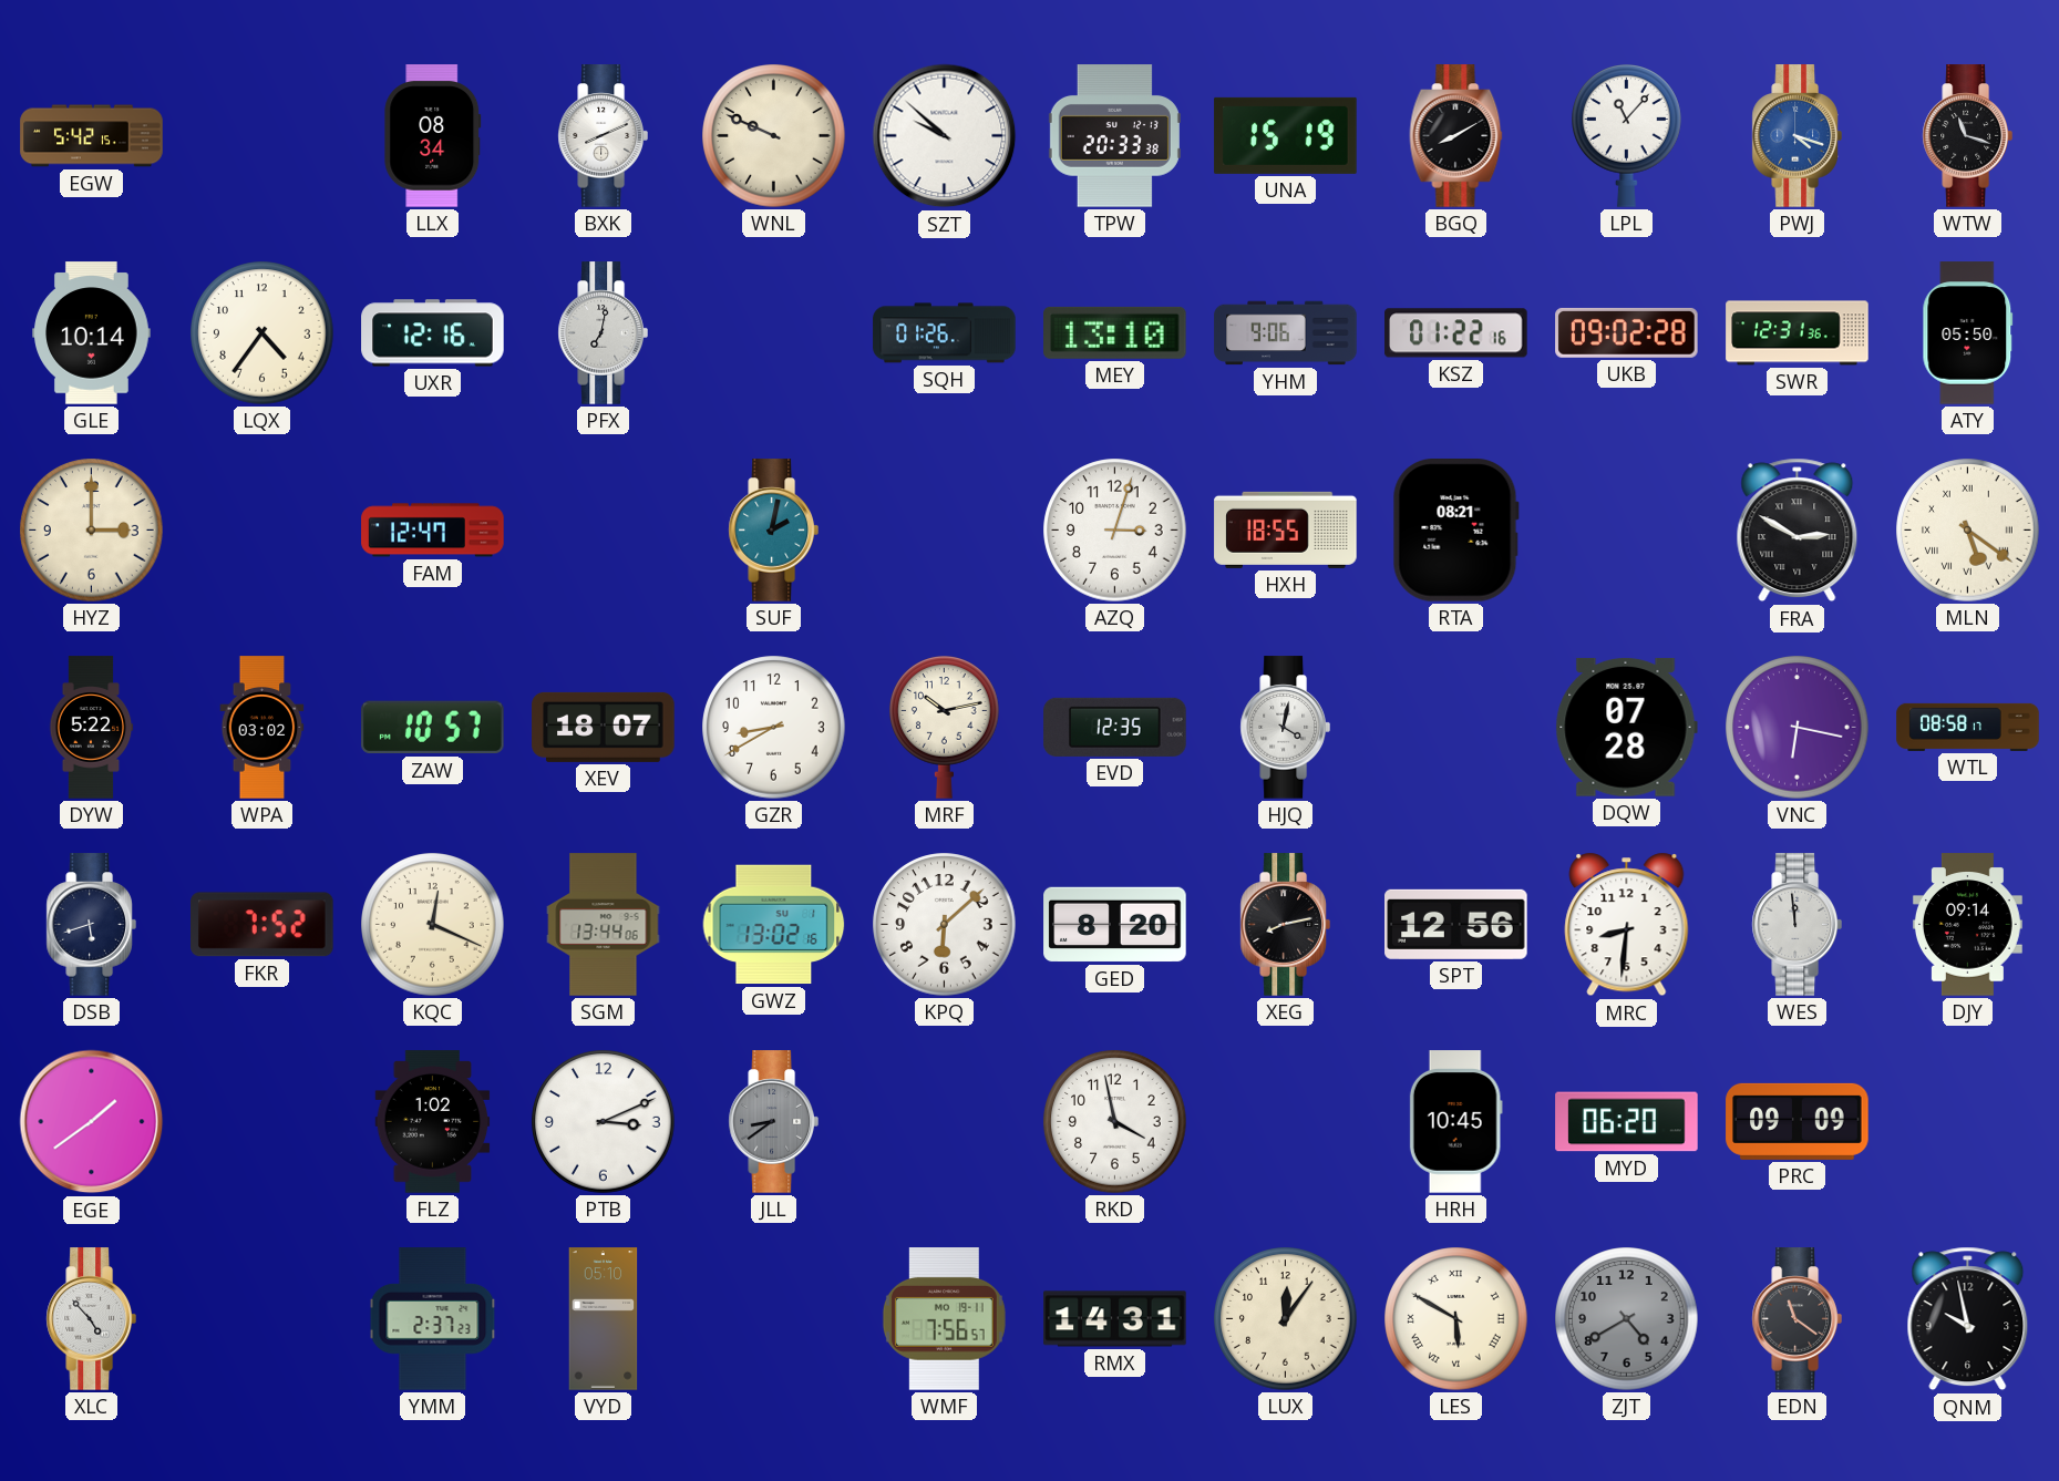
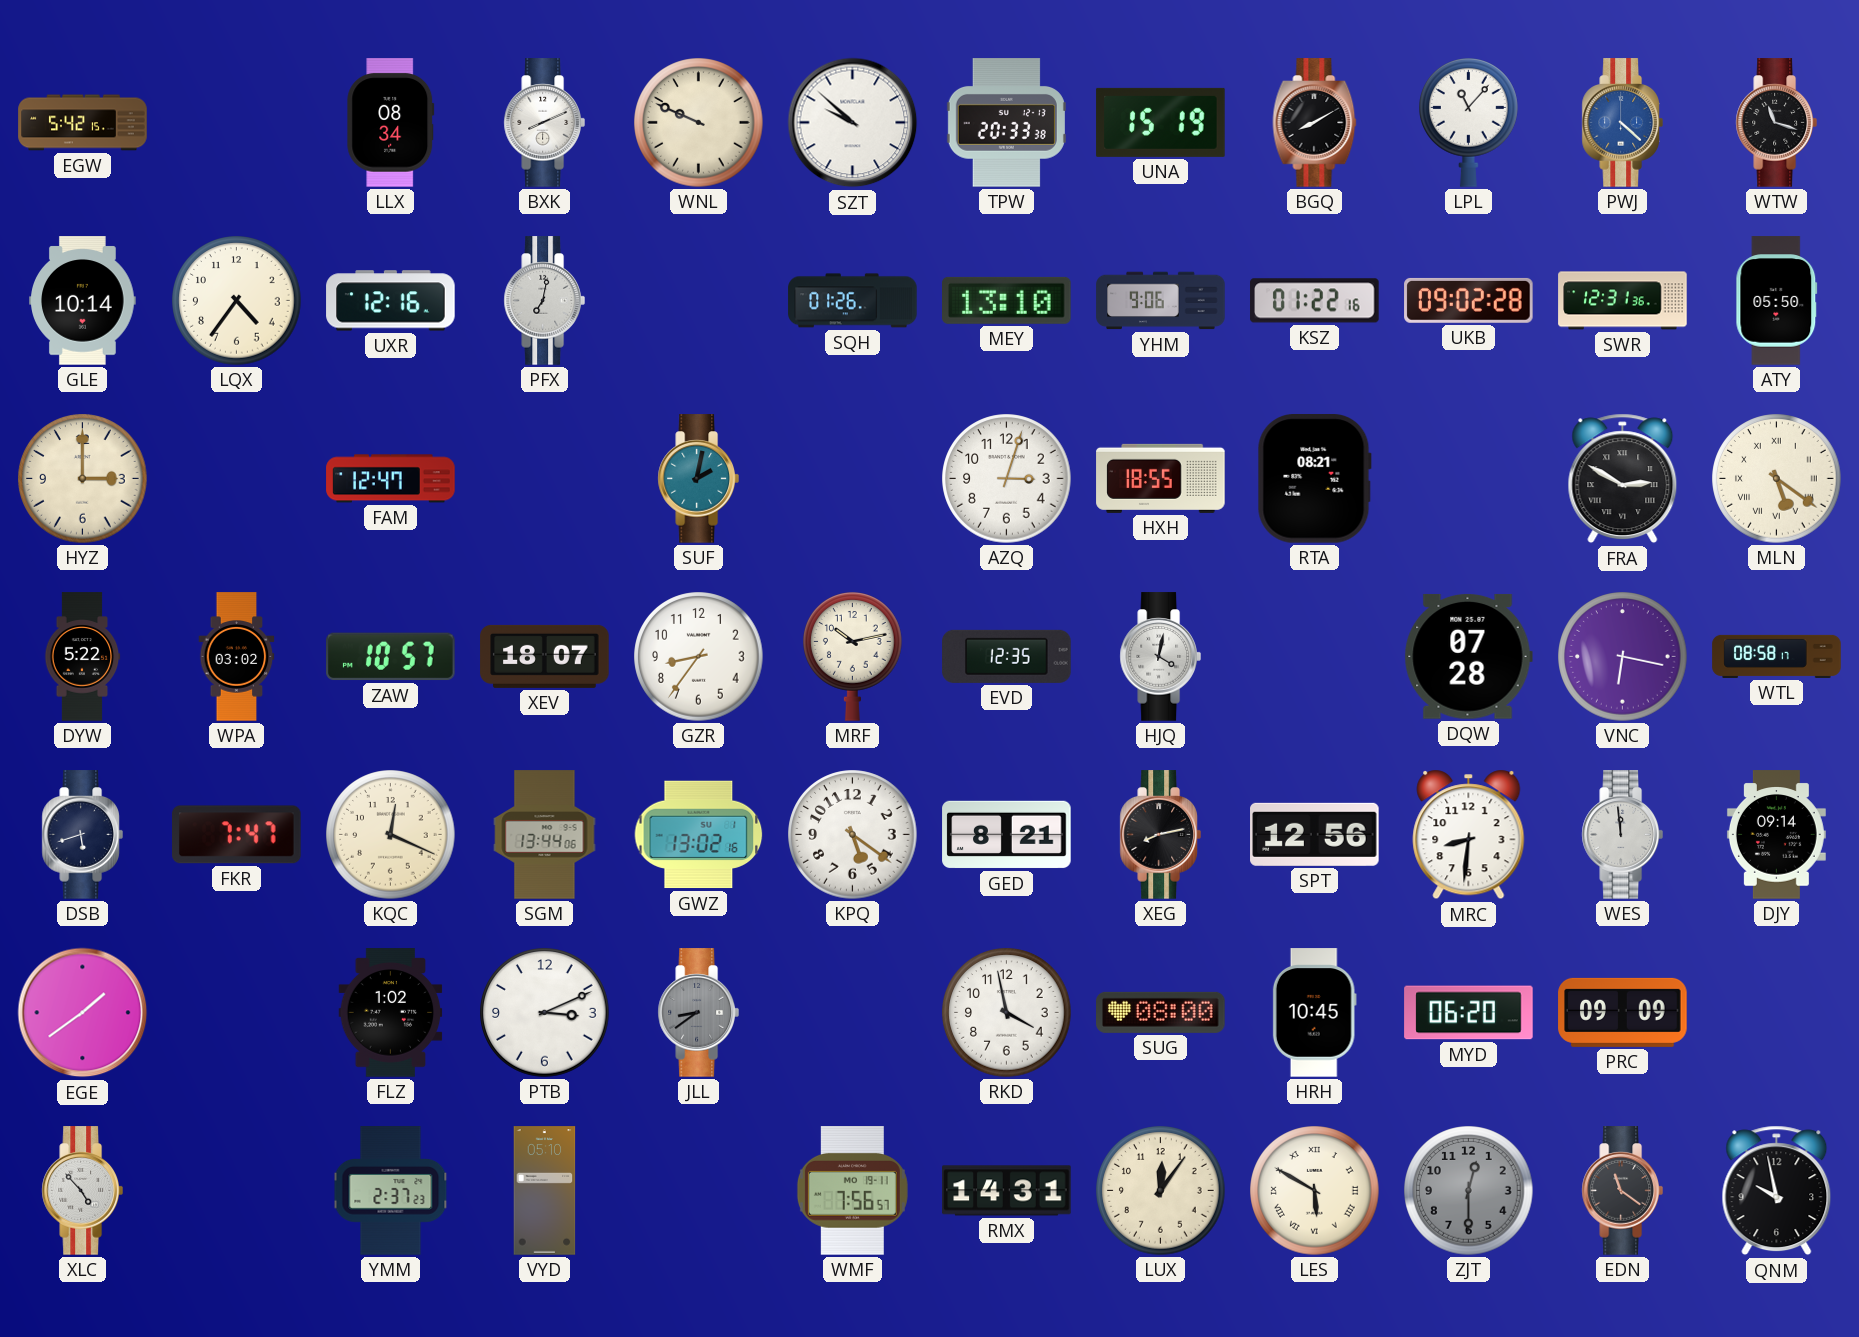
PWJ: 4:18 -> 4:22 (1622, 123)
GZR: 8:40 -> 8:36 (699, 657)
FKR: 7:52 -> 7:47 (237, 835)
KPQ: 6:08 -> 5:21 (853, 835)
GED: 8:20 -> 8:21 (1007, 835)
SUG: none -> 08:00 (1161, 1012)
ZJT: 4:40 -> 12:30 (1469, 1191)
